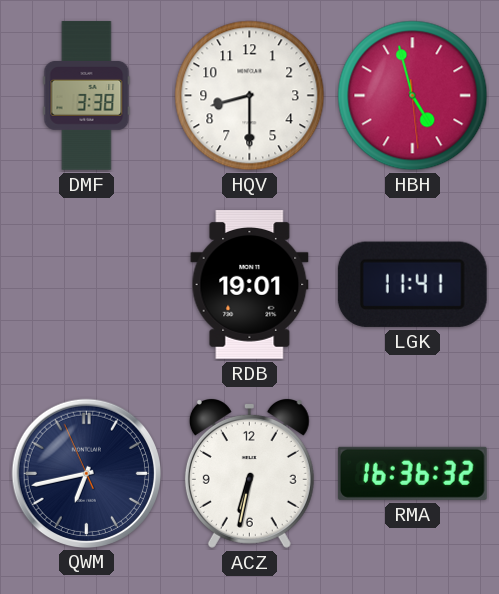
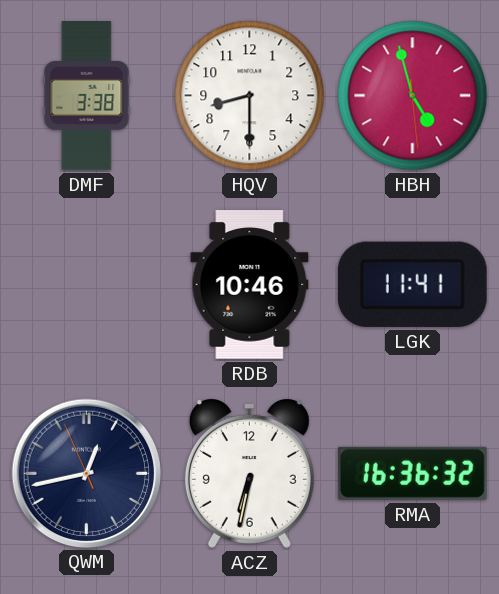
RDB: 19:01 -> 10:46 (250, 285)
QWM: 6:42 -> 12:42 (86, 473)
